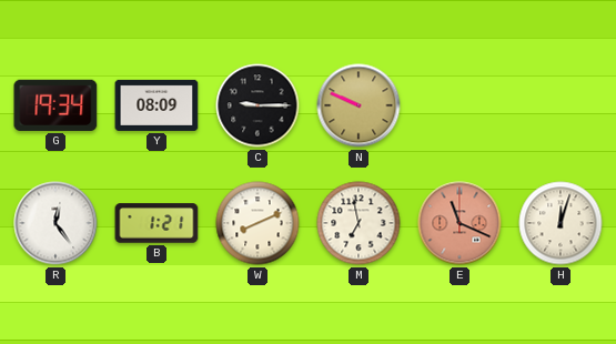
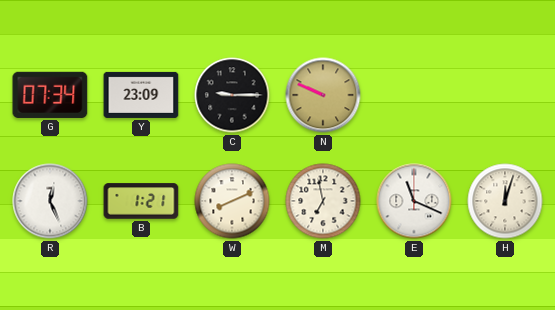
G: 19:34 -> 07:34 (50, 95)
Y: 08:09 -> 23:09 (141, 95)
R: 12:24 -> 12:26 (50, 201)
E dial: salmon -> white (414, 201)
